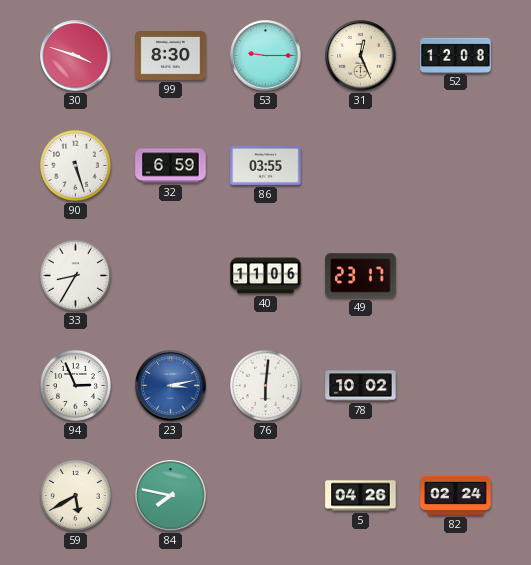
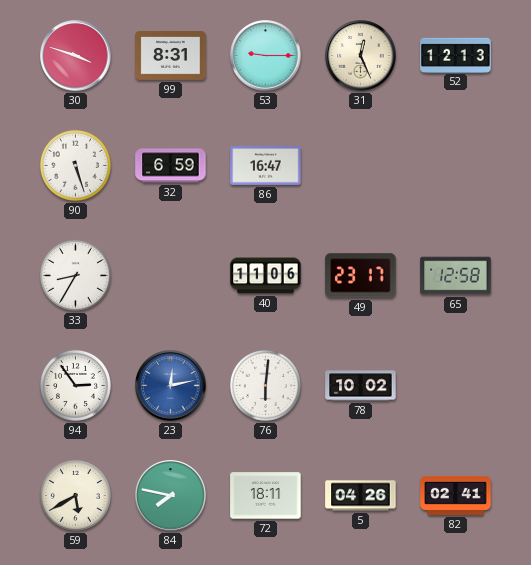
99: 8:30 -> 8:31 (171, 56)
52: 12:08 -> 12:13 (456, 55)
86: 03:55 -> 16:47 (266, 166)
65: none -> 12:58 (456, 276)
94: 2:56 -> 2:54 (75, 385)
23: 3:13 -> 12:13 (171, 386)
72: none -> 18:11 (266, 496)
82: 02:24 -> 02:41 (456, 495)
